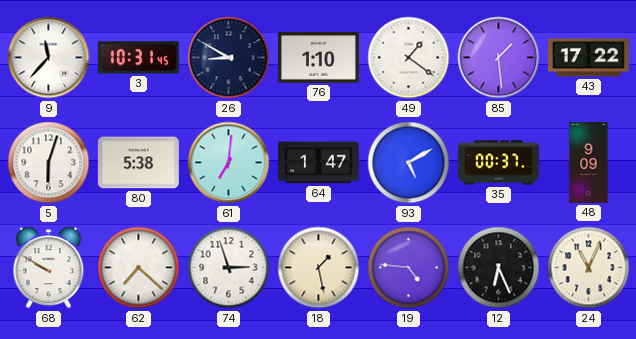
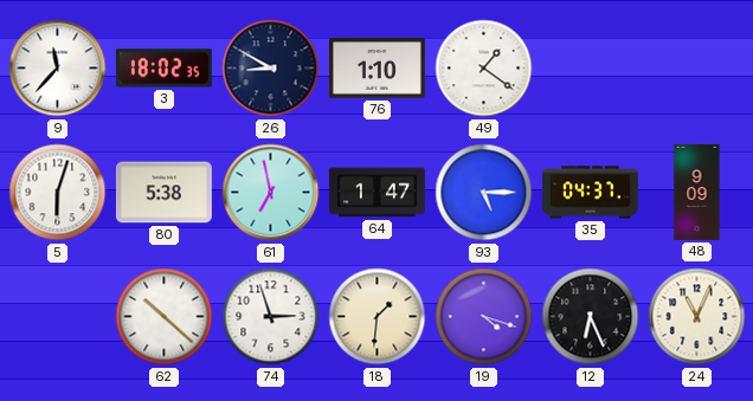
3: 10:31 -> 18:02 (163, 69)
85: 1:29 -> none (499, 58)
43: 17:22 -> none (588, 58)
61: 7:01 -> 6:58 (271, 193)
93: 5:10 -> 5:15 (484, 193)
35: 00:37 -> 04:37 (590, 193)
68: 9:50 -> none (49, 268)
62: 7:22 -> 10:22 (165, 317)
18: 1:28 -> 1:31 (378, 317)
19: 4:46 -> 4:18 (484, 317)
